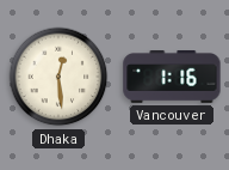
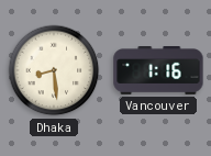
Dhaka: 12:29 -> 8:29 (54, 70)
